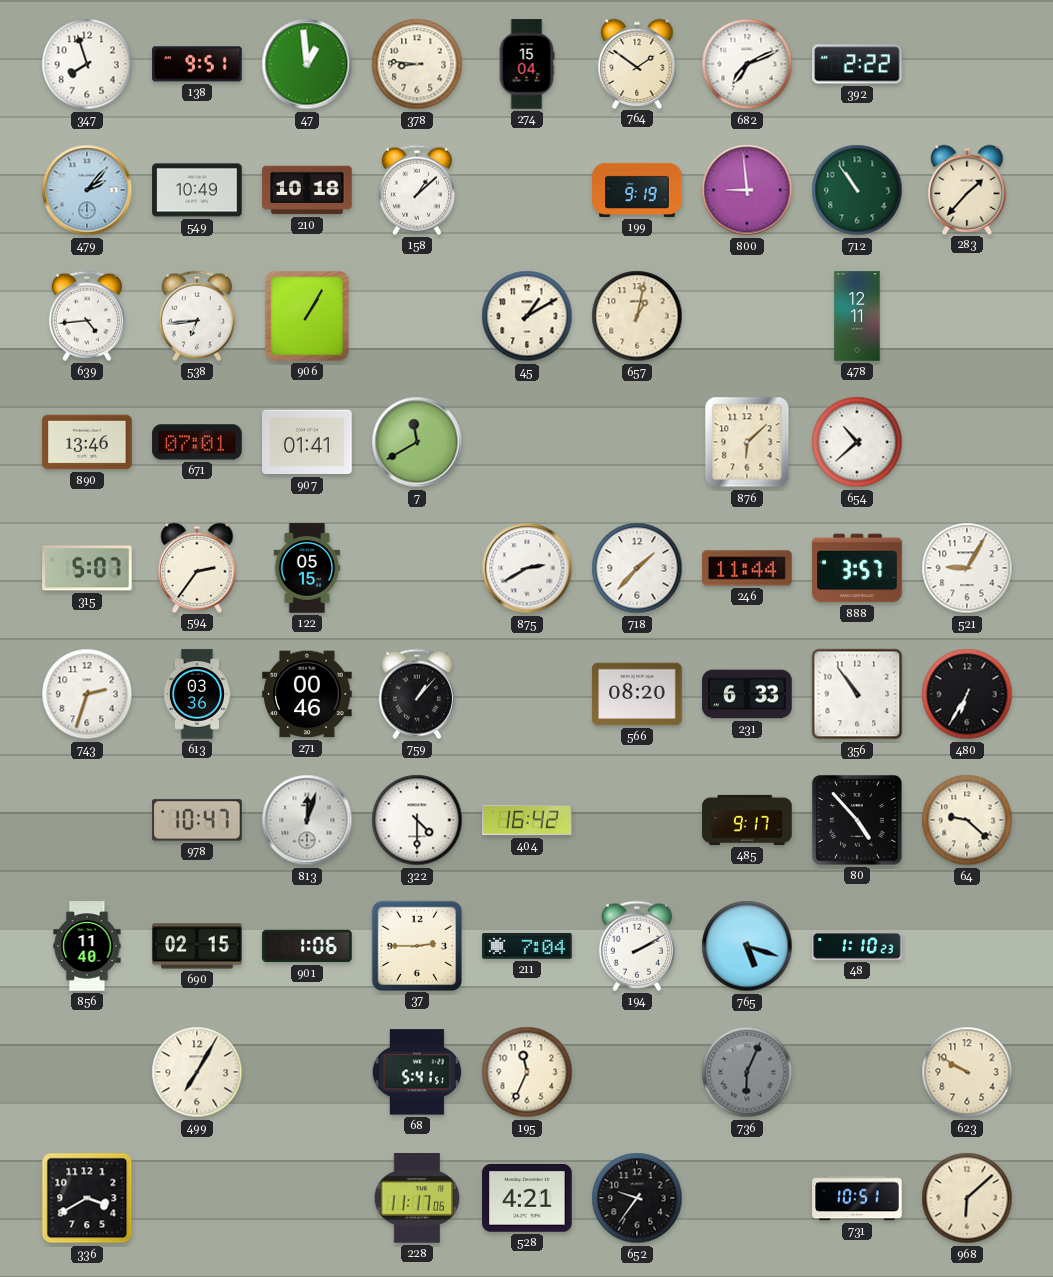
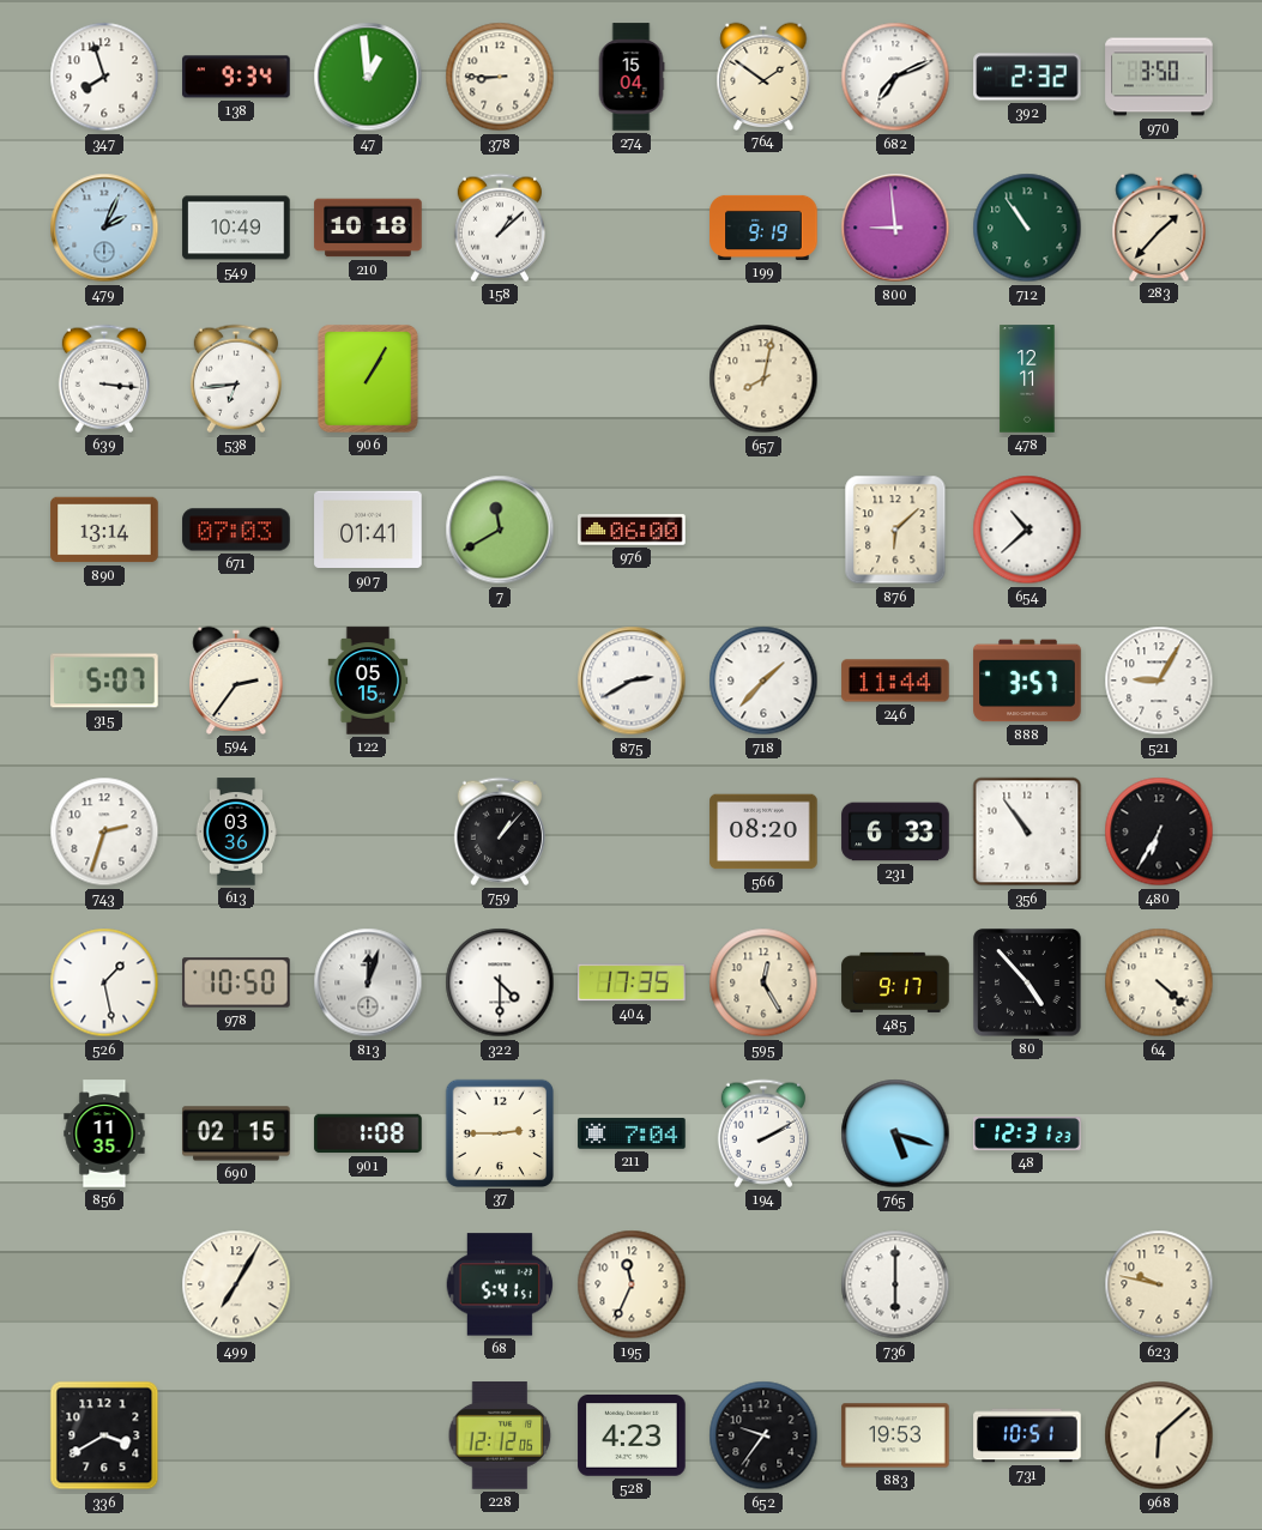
138: 9:51 -> 9:34 (236, 77)
378: 8:46 -> 8:45 (500, 77)
392: 2:22 -> 2:32 (1027, 77)
970: none -> 3:50 (1159, 77)
479: 2:07 -> 2:04 (104, 228)
639: 4:44 -> 3:16 (104, 379)
45: 1:10 -> none (527, 316)
657: 1:02 -> 8:02 (763, 379)
890: 13:46 -> 13:14 (104, 530)
671: 07:01 -> 07:03 (236, 530)
976: none -> 06:00 (632, 530)
271: 00:46 -> none (307, 694)
526: none -> 1:28 (104, 982)
978: 10:47 -> 10:50 (236, 982)
404: 16:42 -> 17:35 (632, 982)
595: none -> 12:25 (763, 982)
64: 9:22 -> 4:22 (1159, 982)
856: 11:40 -> 11:35 (104, 1133)
901: 1:06 -> 1:08 (368, 1133)
48: 1:10 -> 12:31 (1027, 1133)
736: 6:04 -> 6:00 (895, 1284)
736 dial: grey -> white (895, 1284)
623: 9:50 -> 9:47 (1159, 1284)
228: 11:17 -> 12:12 (500, 1435)
528: 4:21 -> 4:23 (632, 1435)
883: none -> 19:53 (895, 1435)
